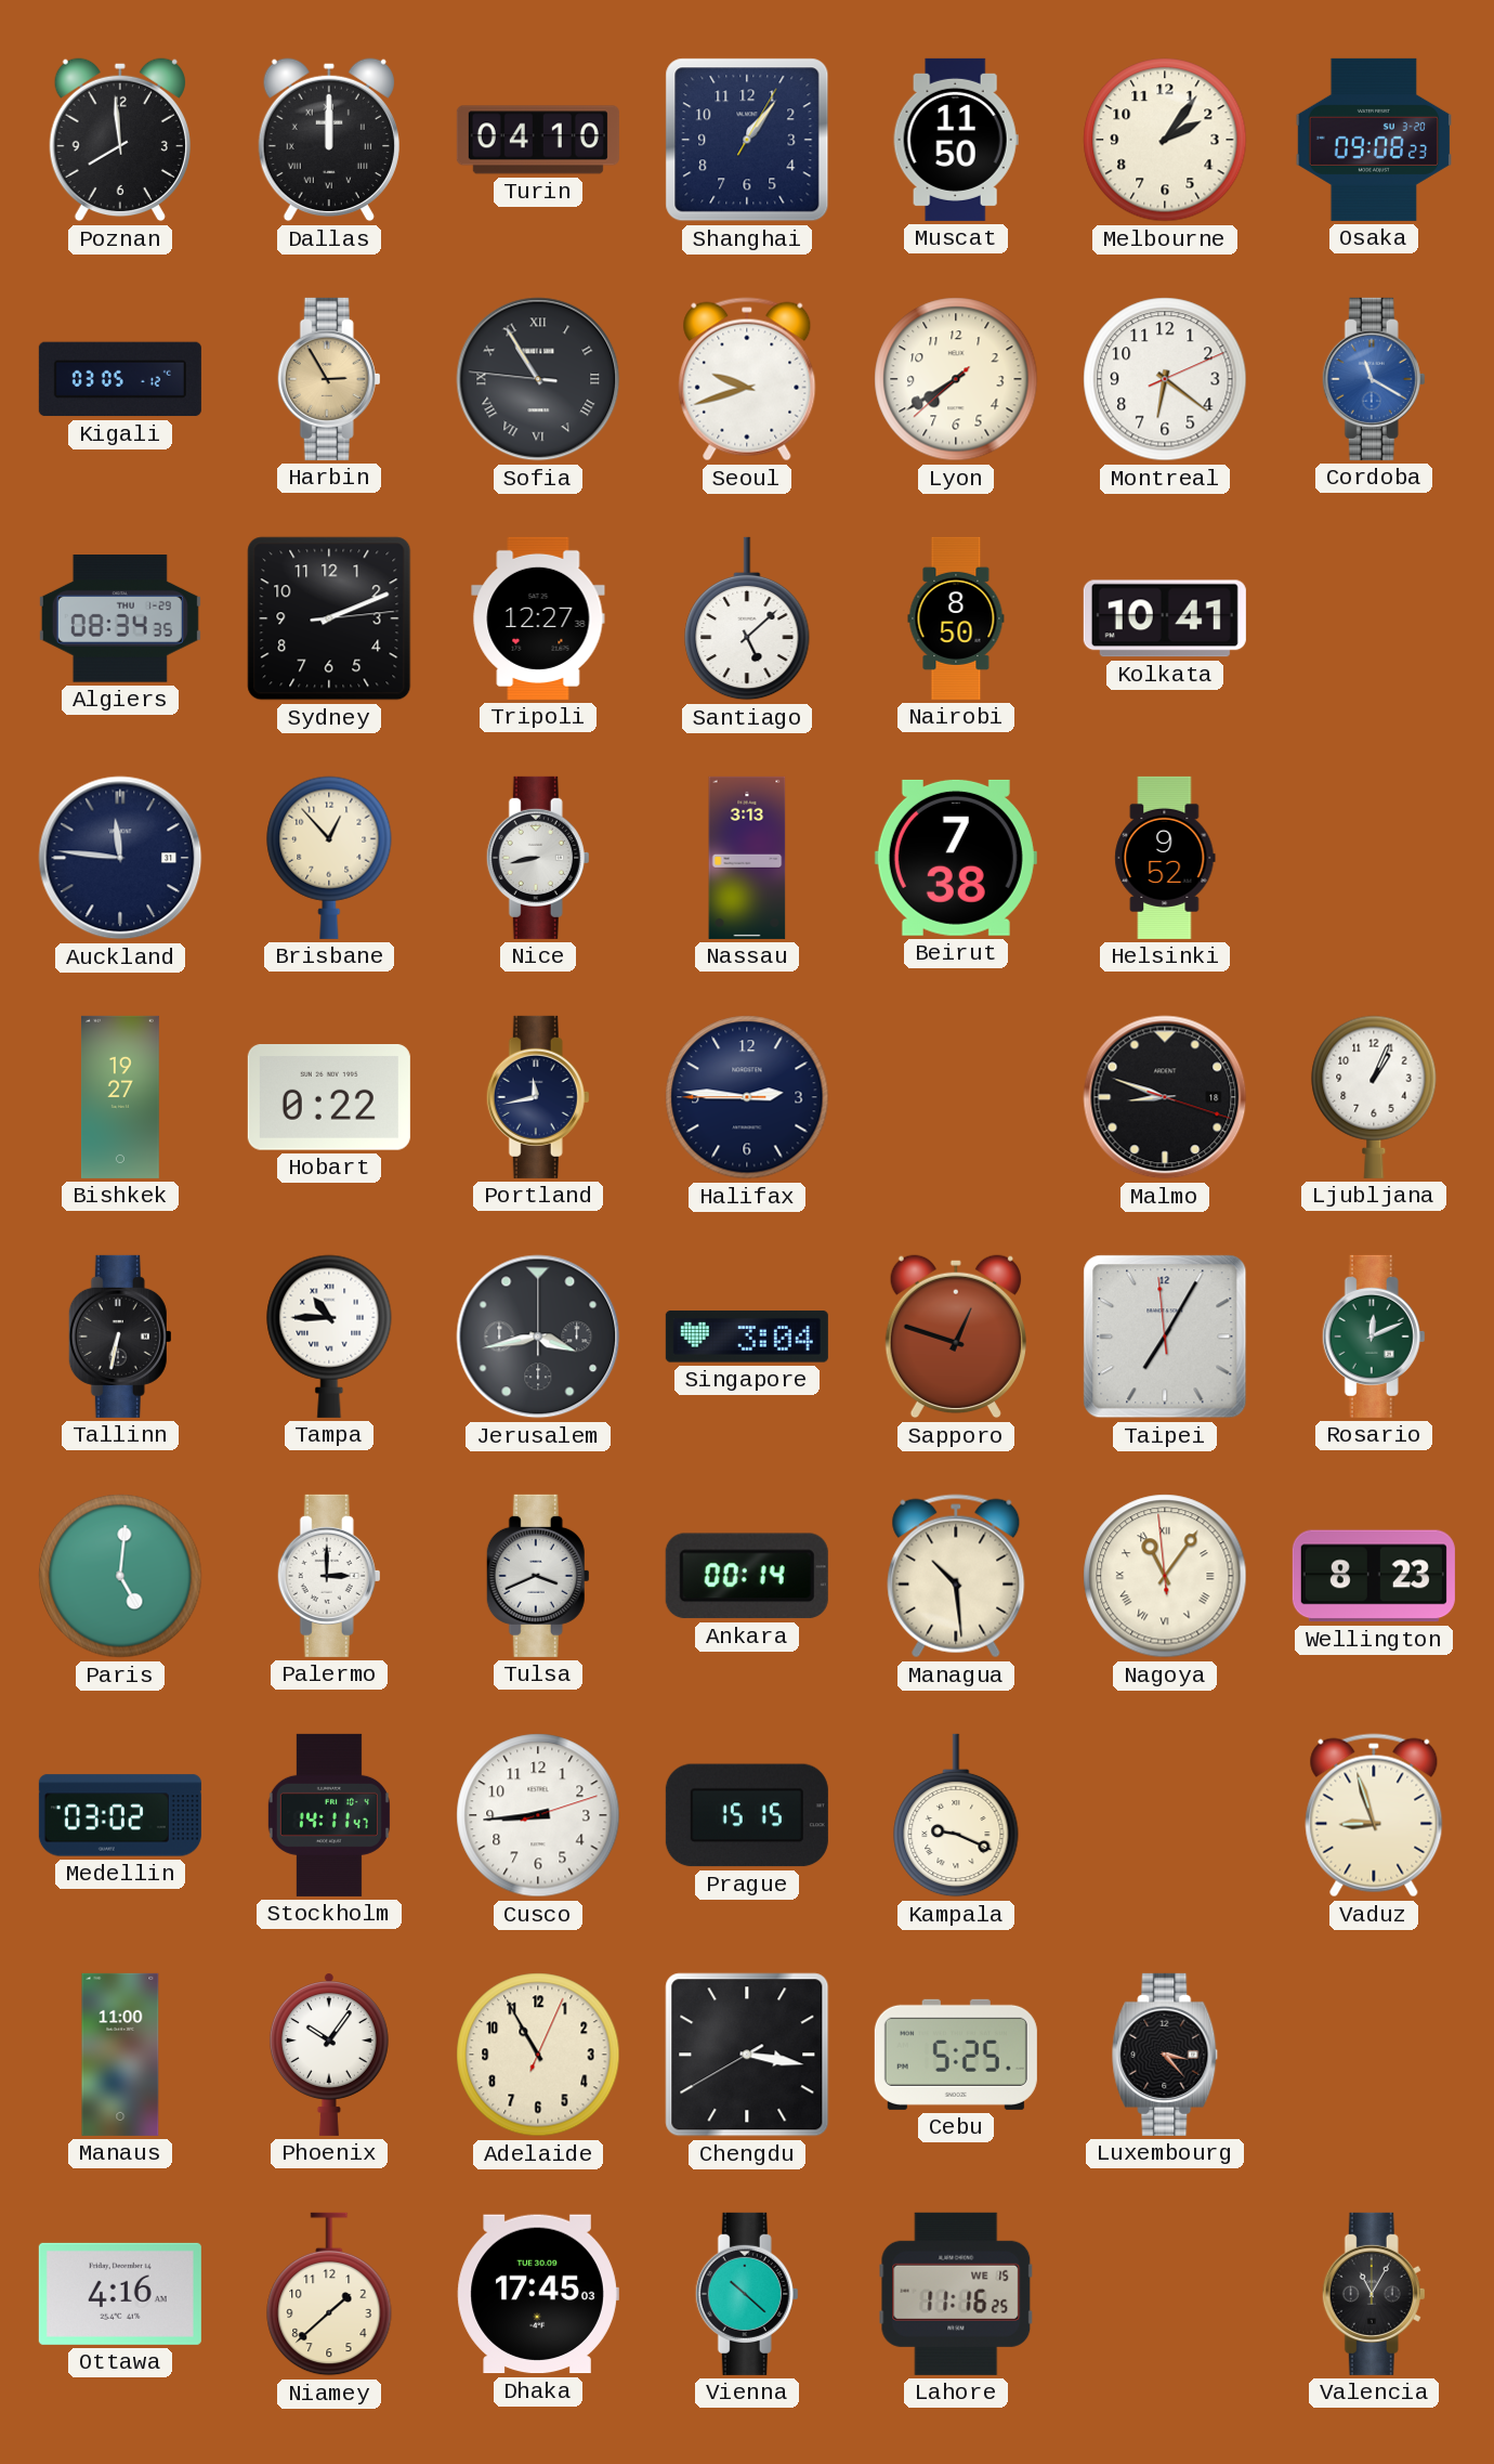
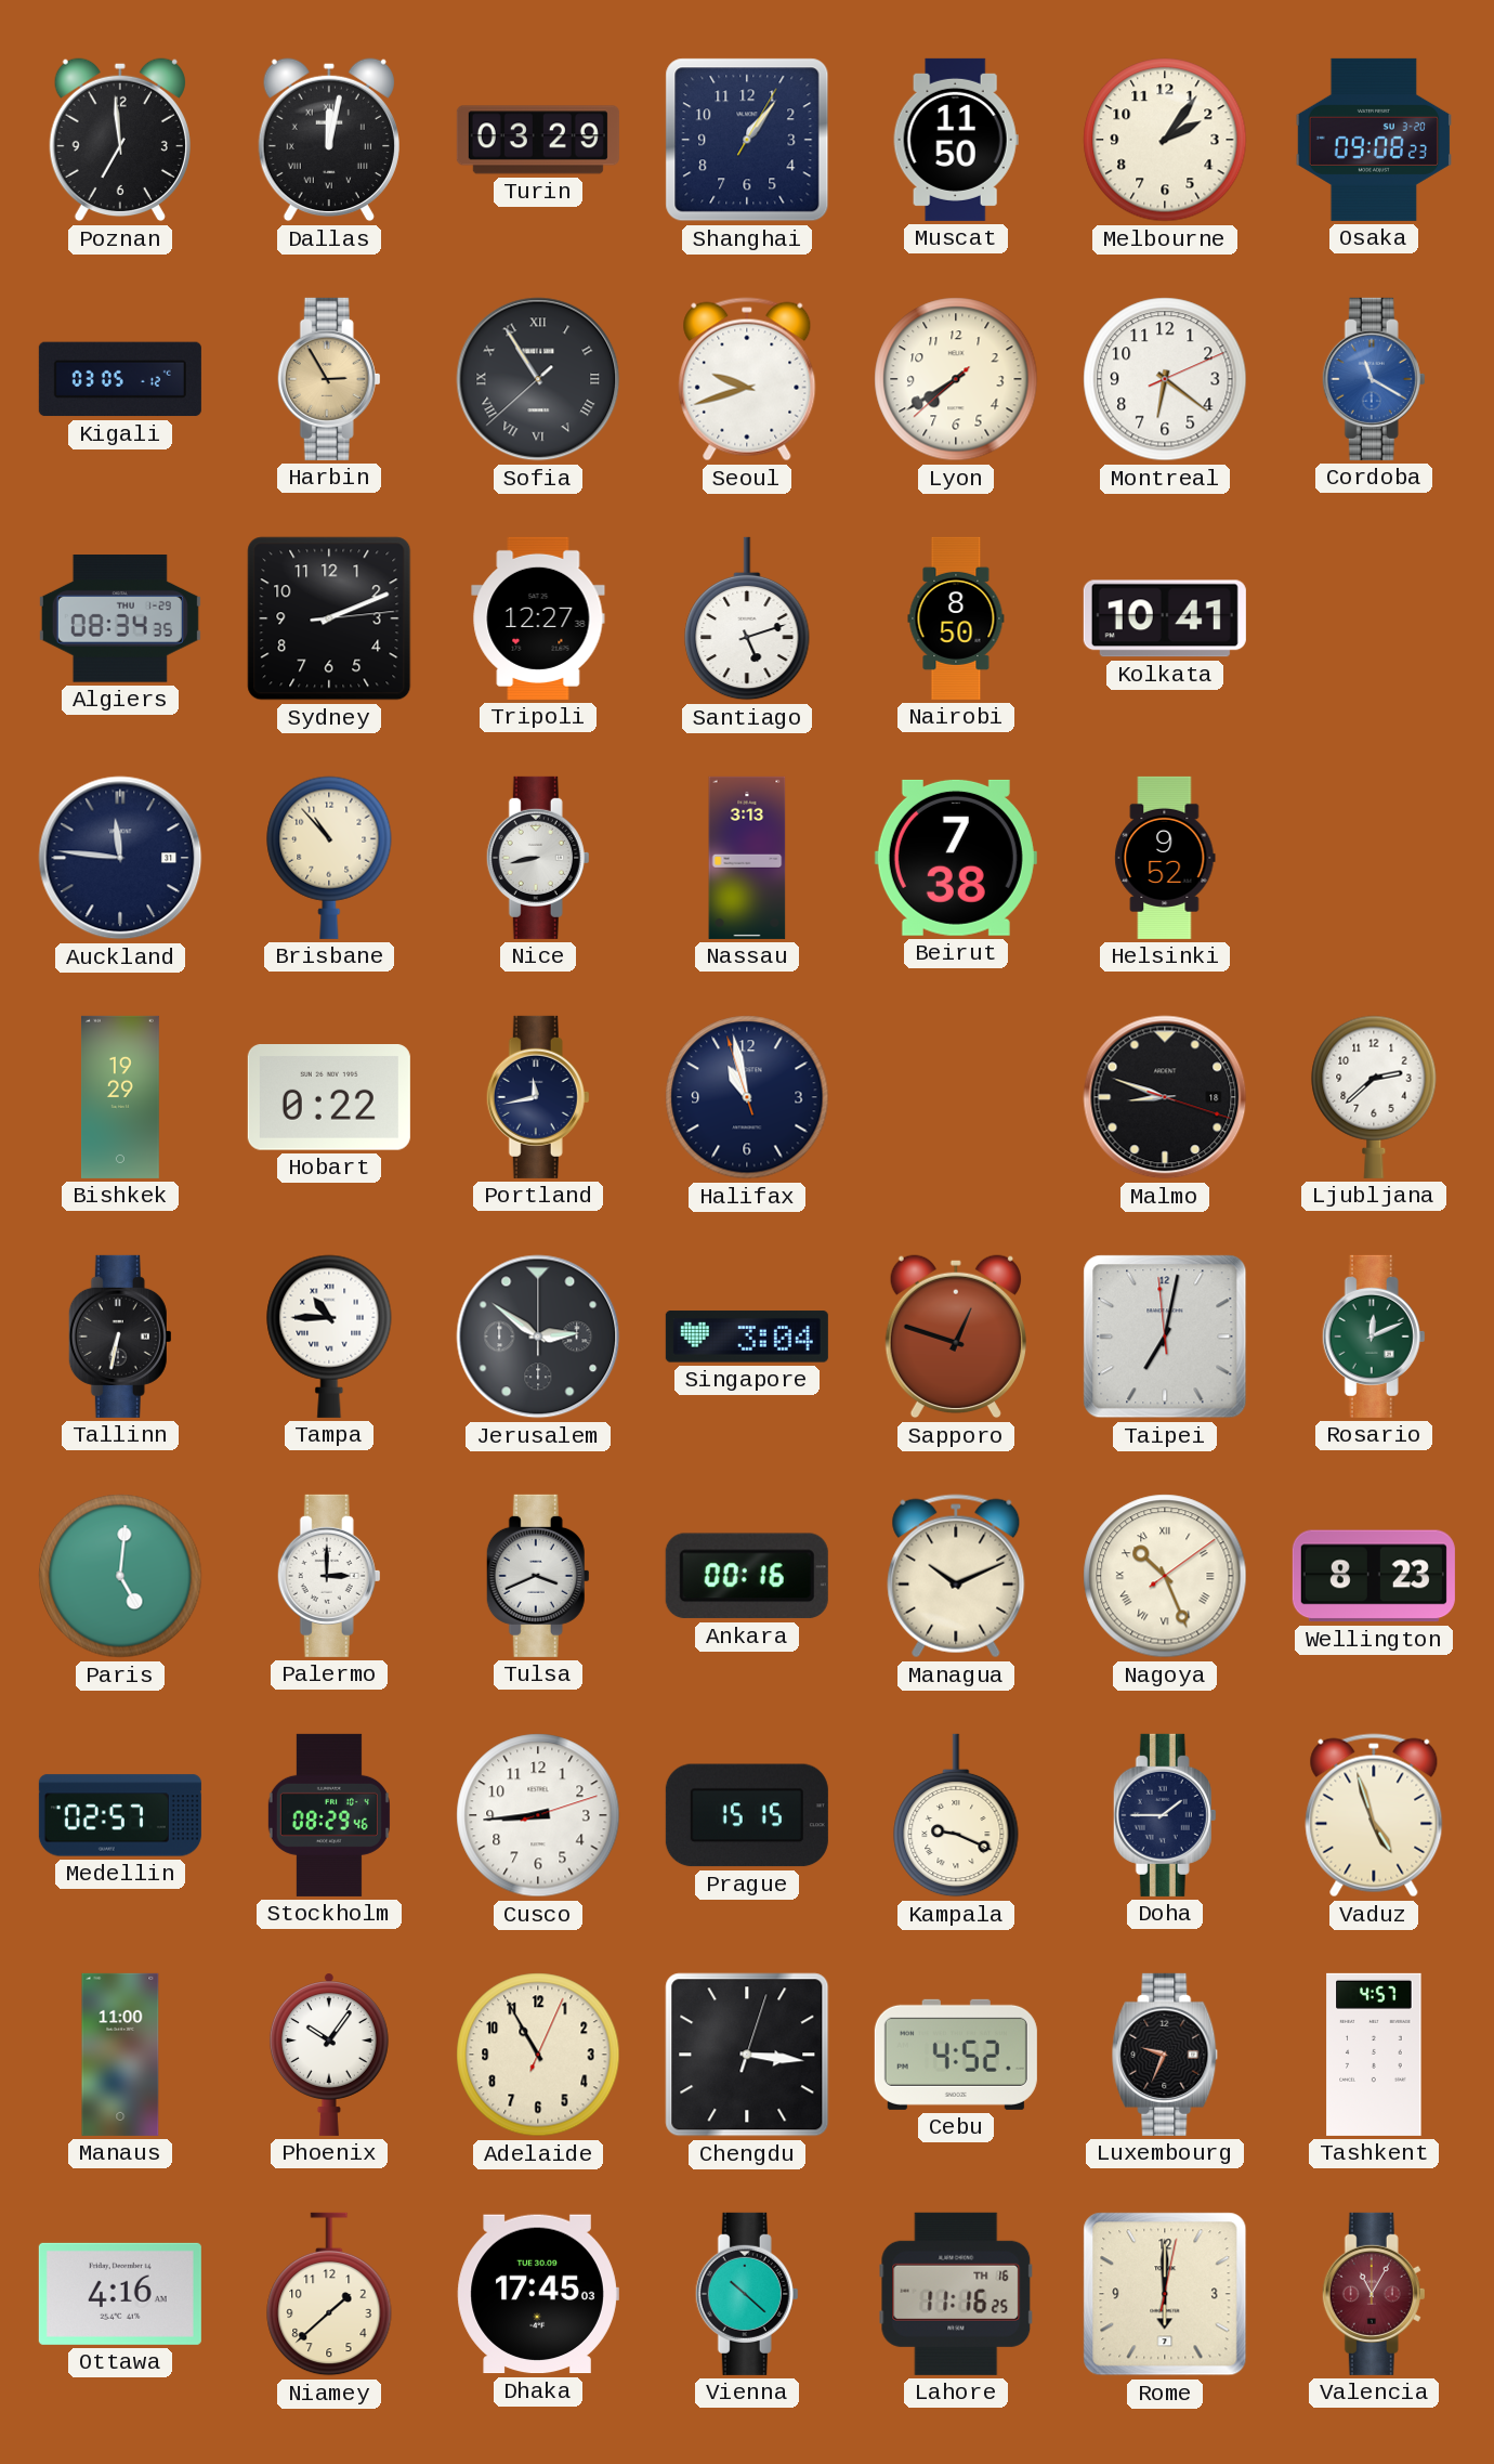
Poznan: 7:59 -> 6:59 (120, 140)
Dallas: 12:00 -> 12:02 (329, 140)
Turin: 04:10 -> 03:29 (538, 140)
Sofia: 10:54:46 -> 10:54:38 (538, 379)
Santiago: 5:08 -> 5:12 (747, 618)
Brisbane: 12:53 -> 10:53 (329, 858)
Bishkek: 19:27 -> 19:29 (120, 1097)
Halifax: 2:45 -> 10:57 (747, 1097)
Ljubljana: 1:04 -> 2:38 (1374, 1097)
Jerusalem: 3:43 -> 2:51 (538, 1337)
Taipei: 7:04 -> 7:01 (1165, 1337)
Ankara: 00:14 -> 00:16 (747, 1576)
Managua: 10:29 -> 10:11 (956, 1576)
Nagoya: 11:05 -> 10:26 (1165, 1576)
Medellin: 03:02 -> 02:57 (120, 1815)
Stockholm: 14:11 -> 08:29 (329, 1815)
Doha: none -> 1:45 (1165, 1815)
Vaduz: 8:57 -> 4:57 (1374, 1815)
Chengdu: 3:16:40 -> 3:16:03 (747, 2055)
Cebu: 5:25 -> 4:52 (956, 2055)
Luxembourg: 3:23 -> 9:34 (1165, 2055)
Tashkent: none -> 4:57 (1374, 2055)
Lahore date: WE 15 -> TH 16 (956, 2294)
Rome: none -> 6:00 (1165, 2294)
Valencia dial: black -> burgundy (1374, 2294)
